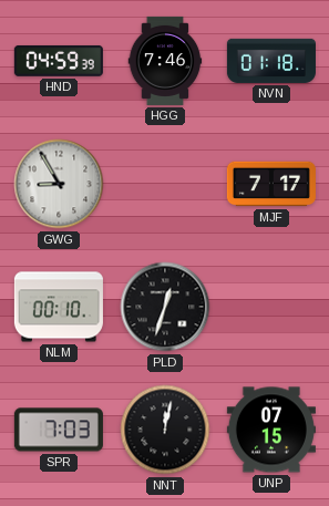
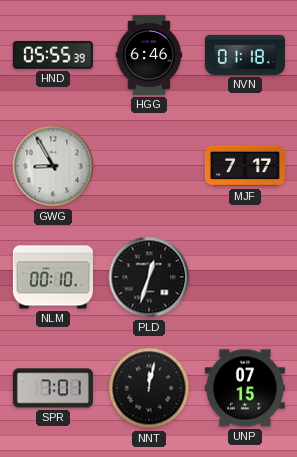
HND: 04:59 -> 05:55 (53, 55)
HGG: 7:46 -> 6:46 (149, 55)
SPR: 7:03 -> 7:01 (53, 388)
